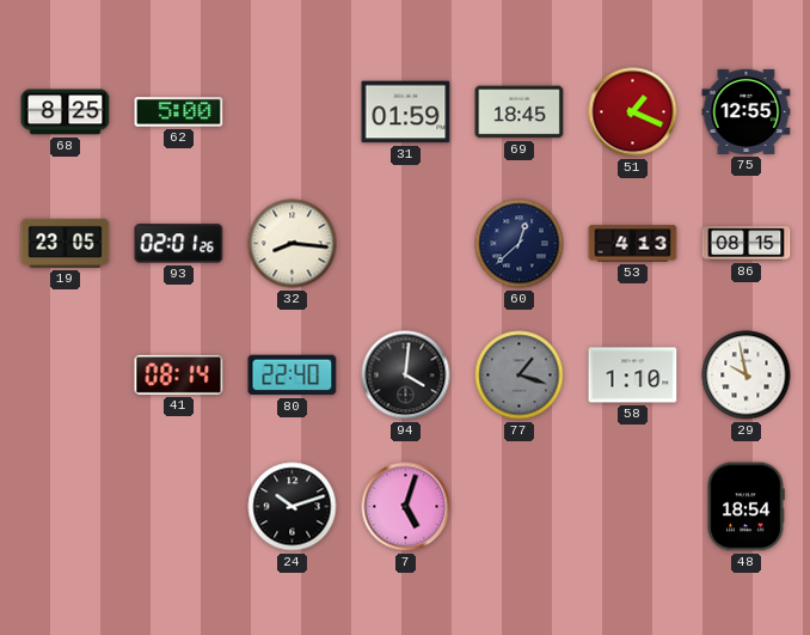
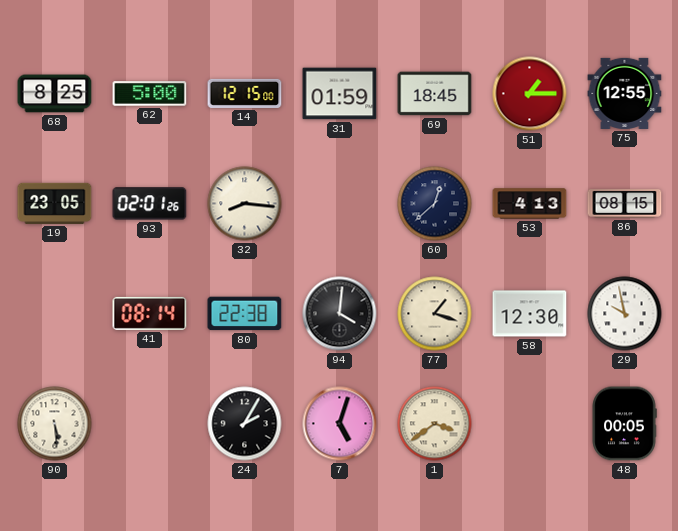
14: none -> 12:15 (245, 93)
51: 1:19 -> 1:15 (530, 94)
80: 22:40 -> 22:38 (245, 314)
77 dial: grey -> cream (435, 314)
58: 1:10 -> 12:30 (530, 314)
90: none -> 5:29 (55, 424)
24: 10:12 -> 2:05 (245, 424)
1: none -> 3:39 (435, 424)
48: 18:54 -> 00:05 (624, 424)
